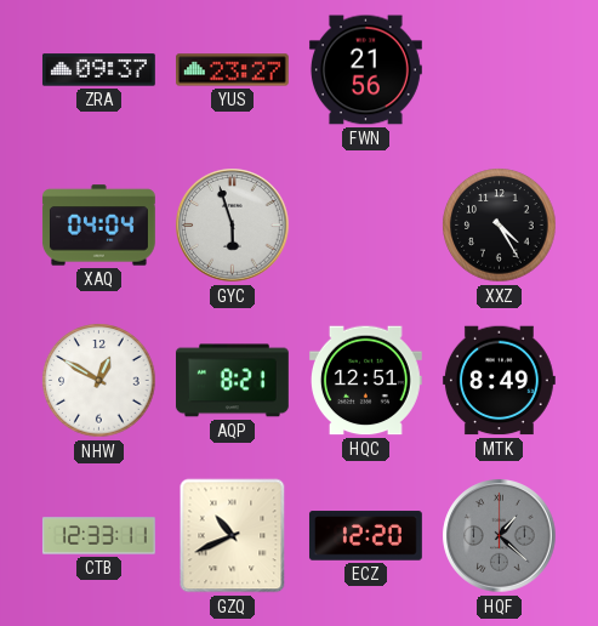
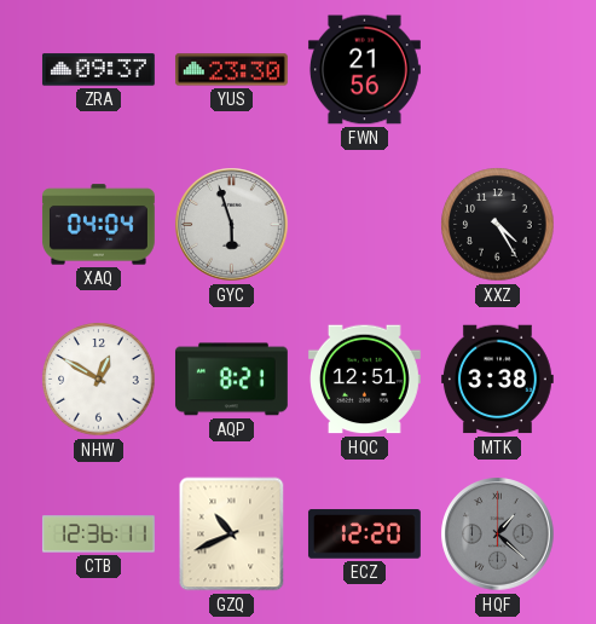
YUS: 23:27 -> 23:30 (231, 70)
MTK: 8:49 -> 3:38 (497, 380)
CTB: 12:33 -> 12:36 (98, 535)
